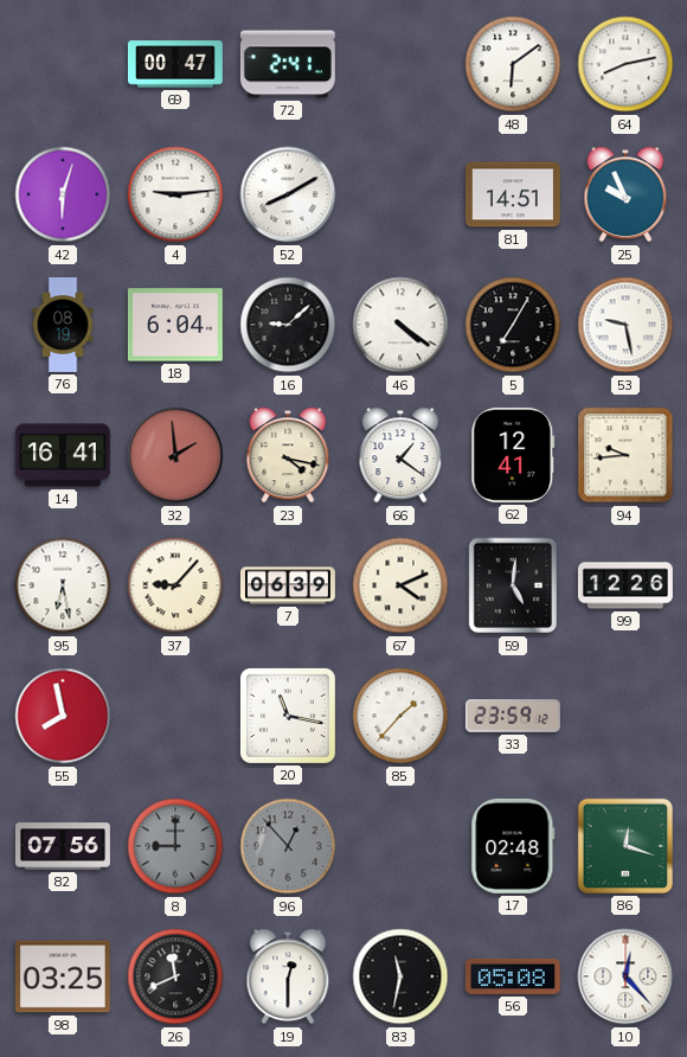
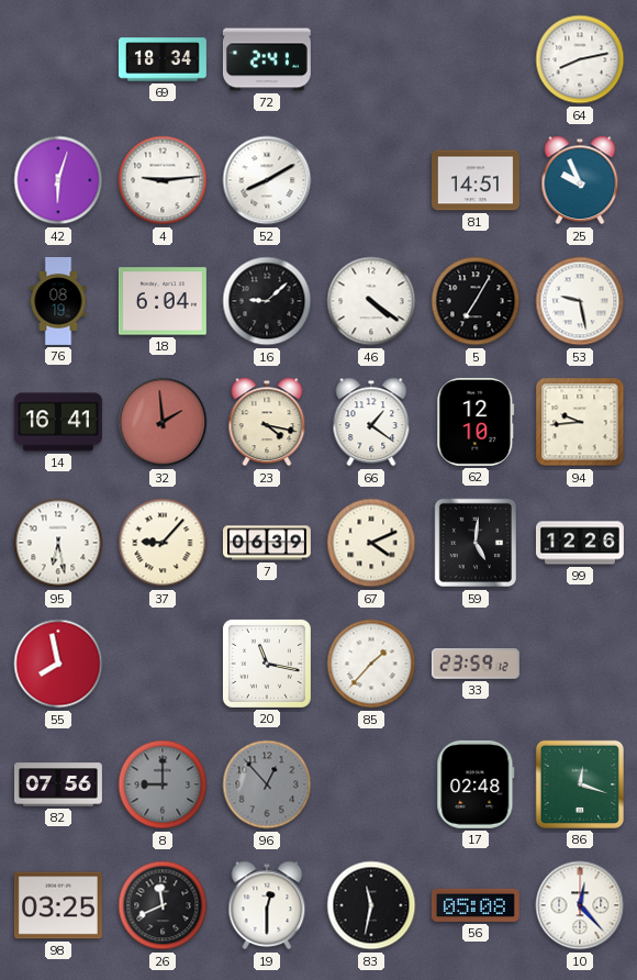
69: 00:47 -> 18:34 (163, 59)
48: 6:09 -> none (513, 64)
62: 12:41 -> 12:10 (476, 422)
